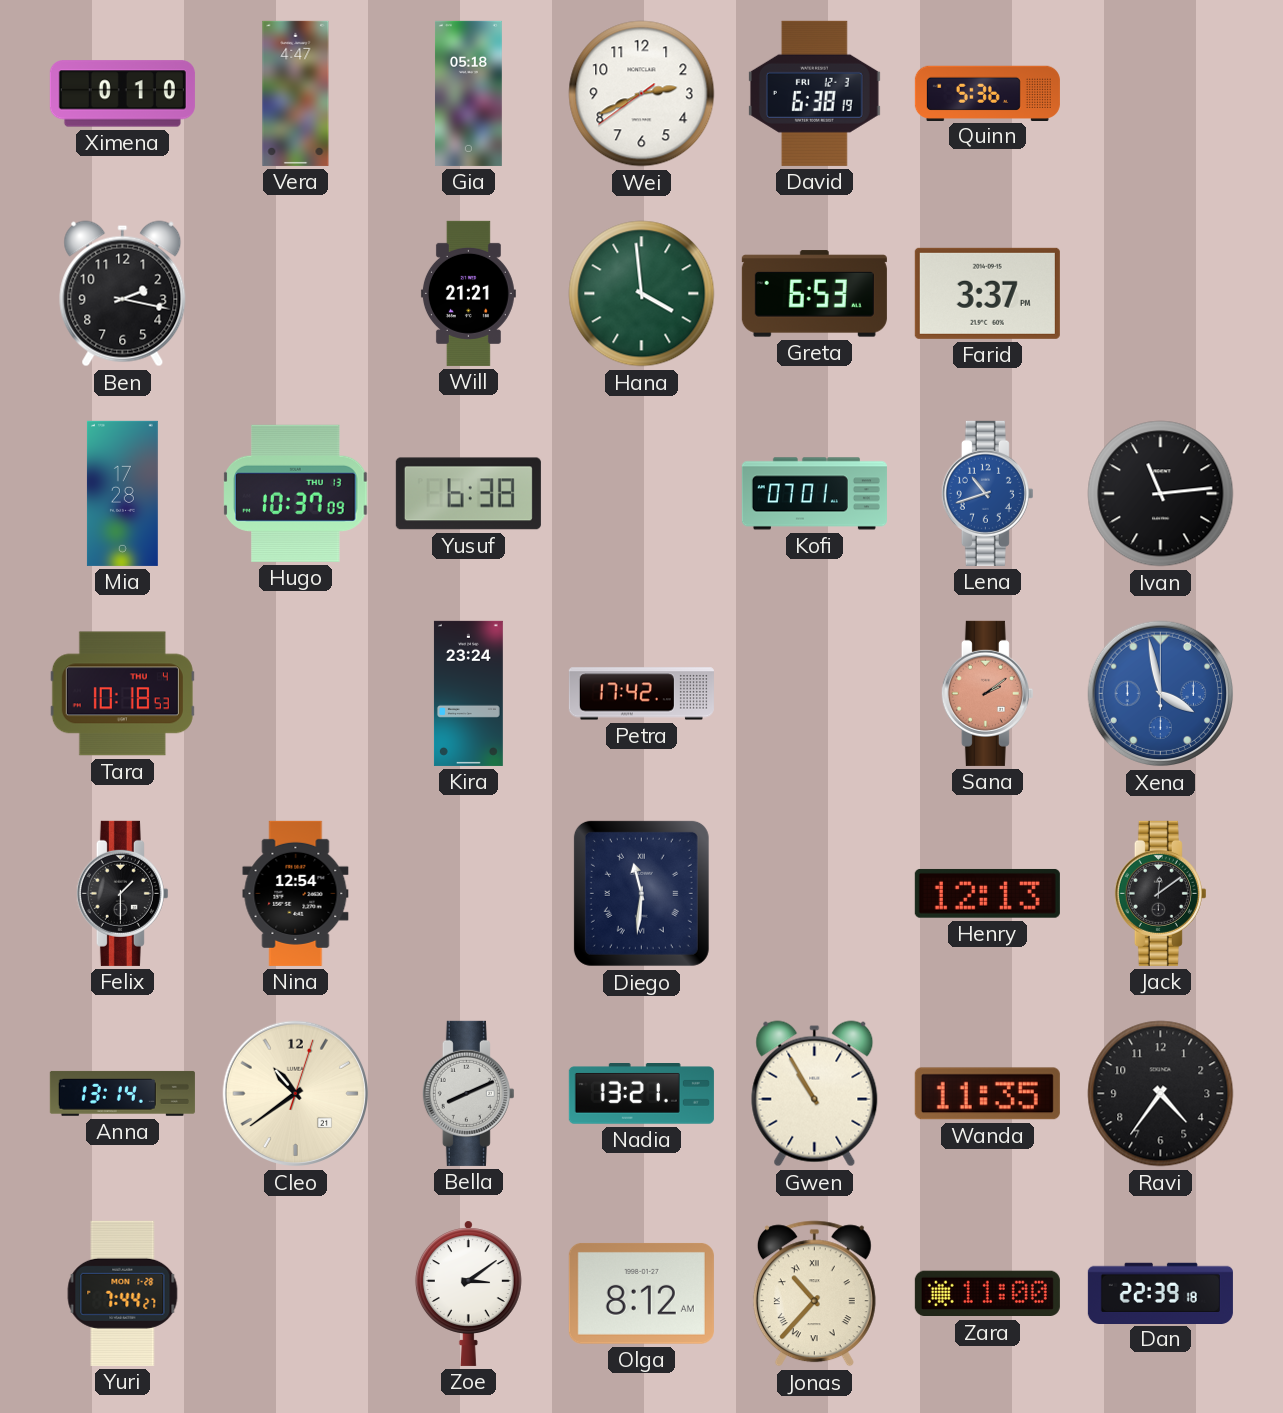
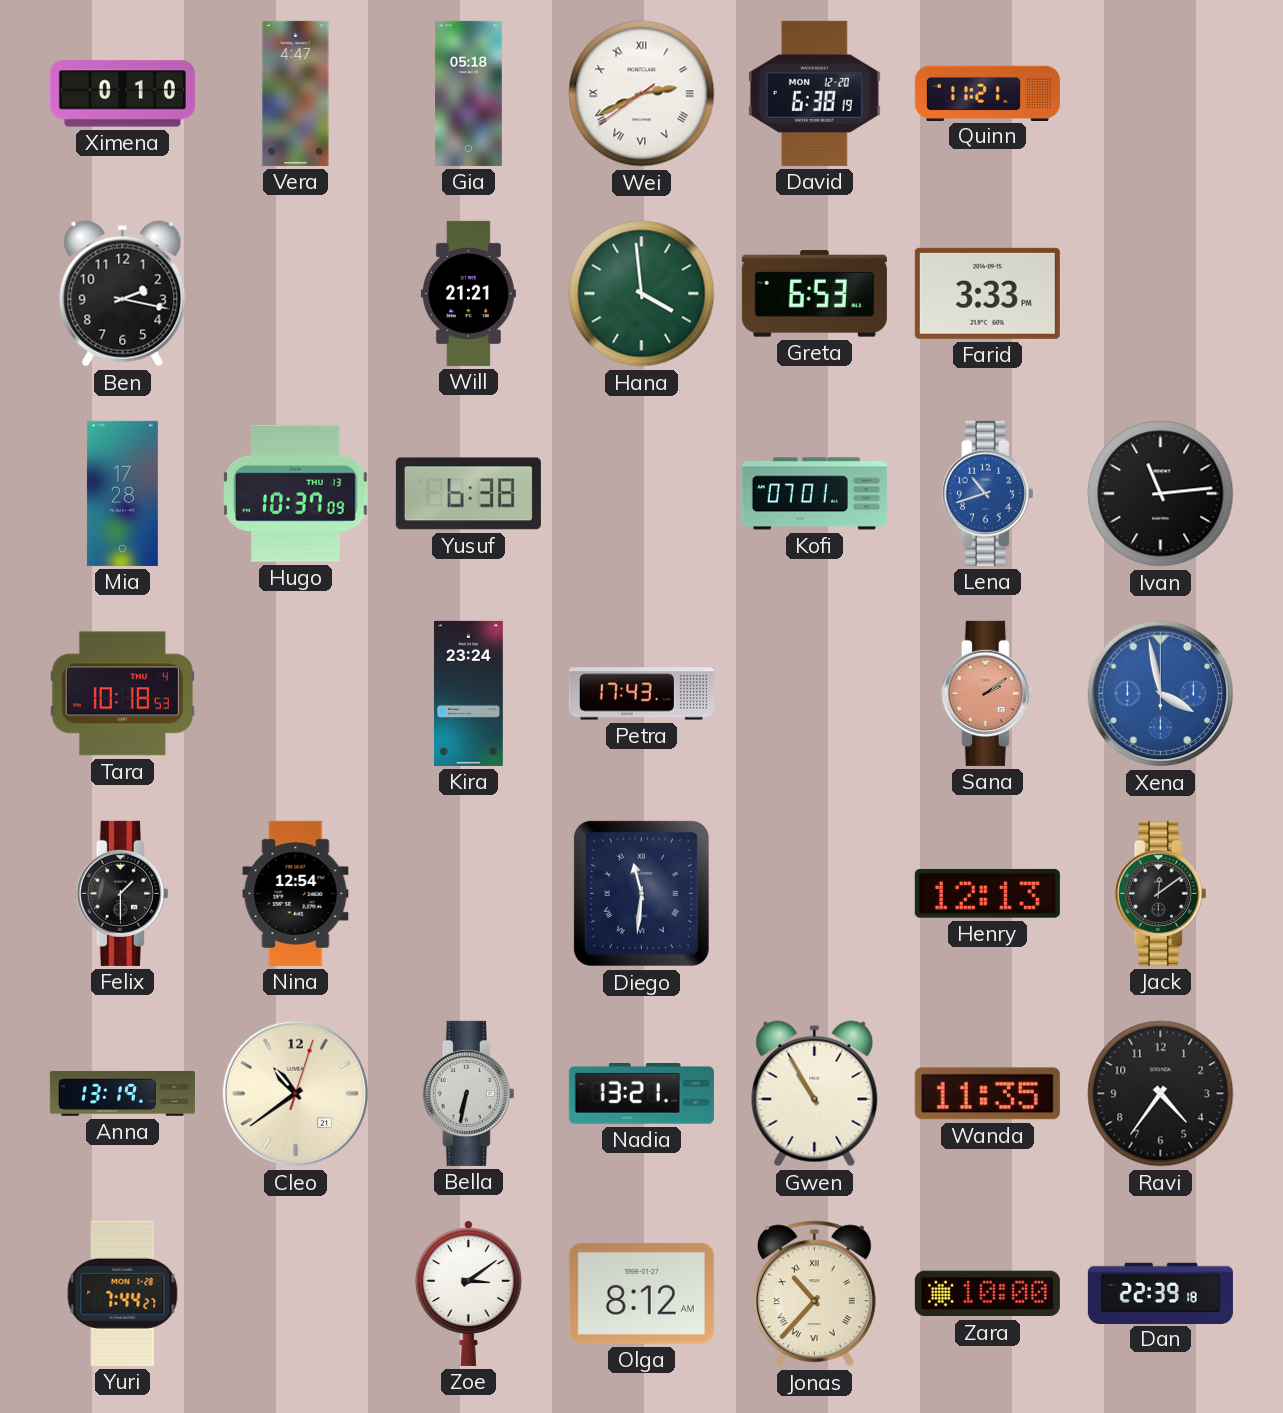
Wei numerals: Arabic -> Roman (642, 94)
David date: FRI 12-3 -> MON 12-20 (814, 93)
Quinn: 5:36 -> 11:21 (987, 93)
Farid: 3:37 -> 3:33 (987, 293)
Petra: 17:42 -> 17:43 (641, 694)
Anna: 13:14 -> 13:19 (122, 1093)
Bella: 8:11 -> 6:32 (468, 1093)
Zara: 11:00 -> 10:00 (987, 1294)
